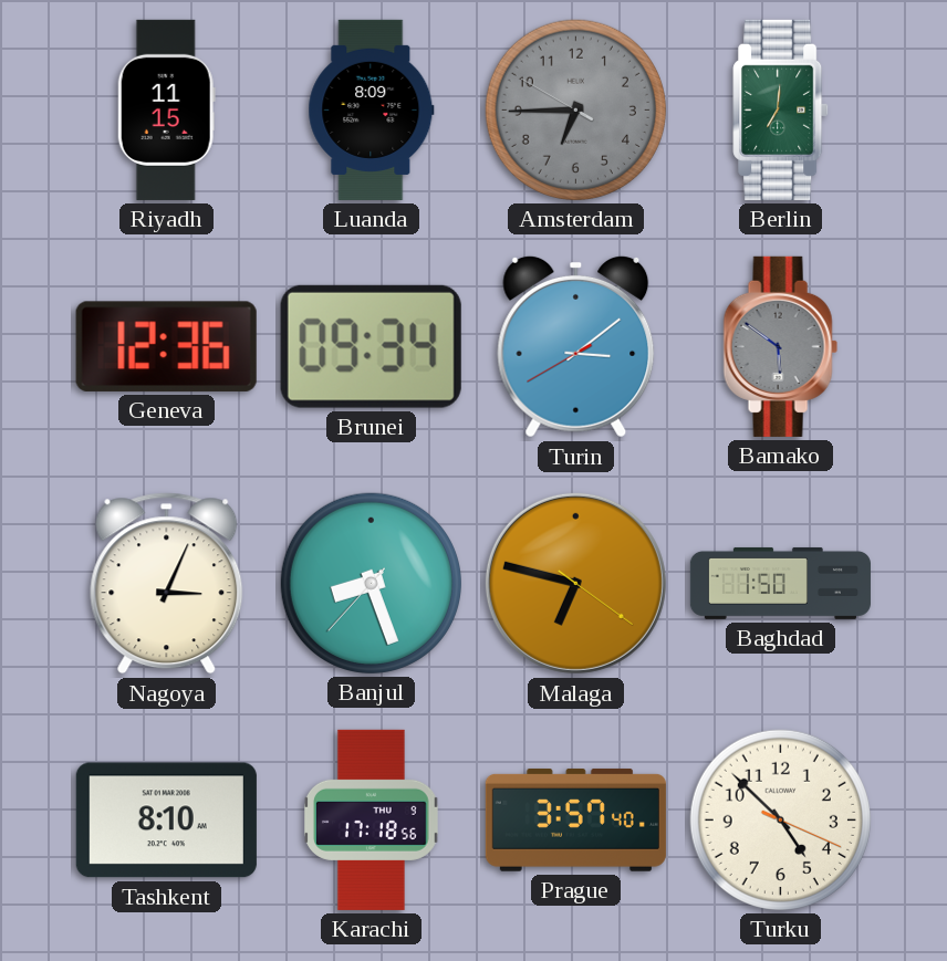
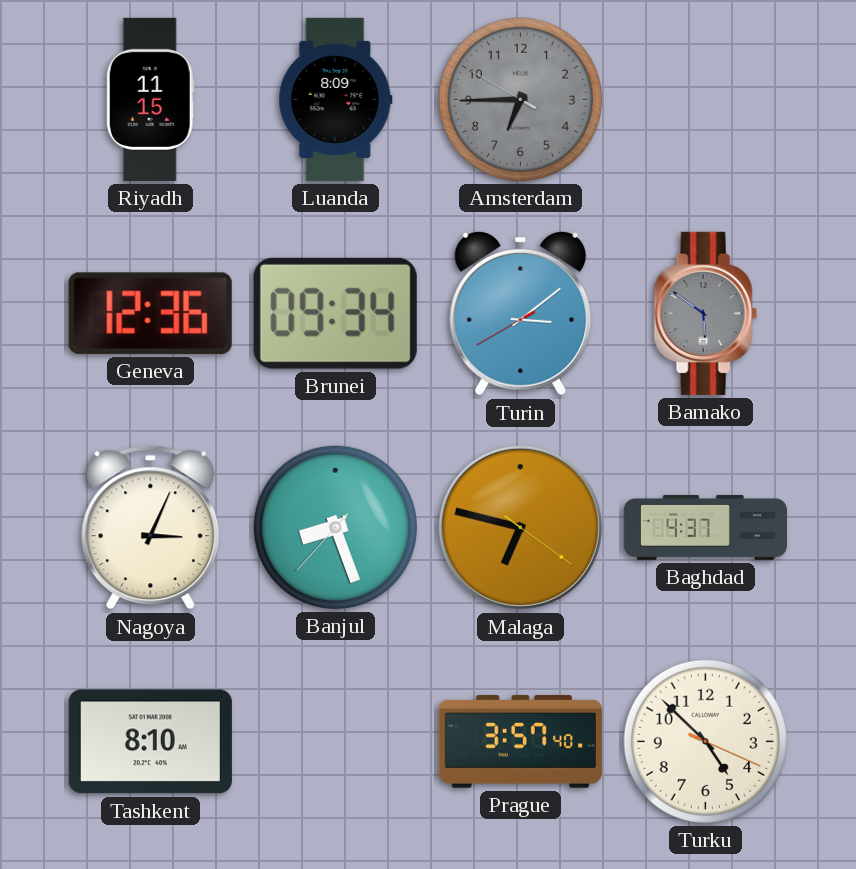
Berlin: 7:01 -> none (781, 109)
Baghdad: 1:50 -> 4:37 (705, 527)
Karachi: 17:18 -> none (372, 819)
